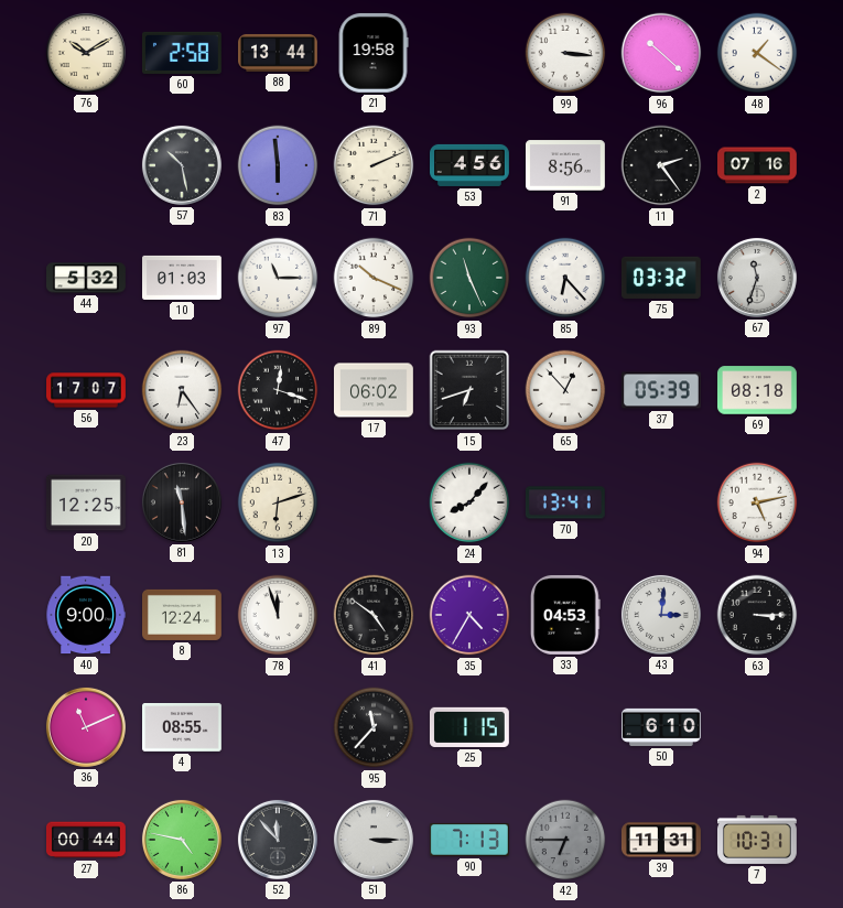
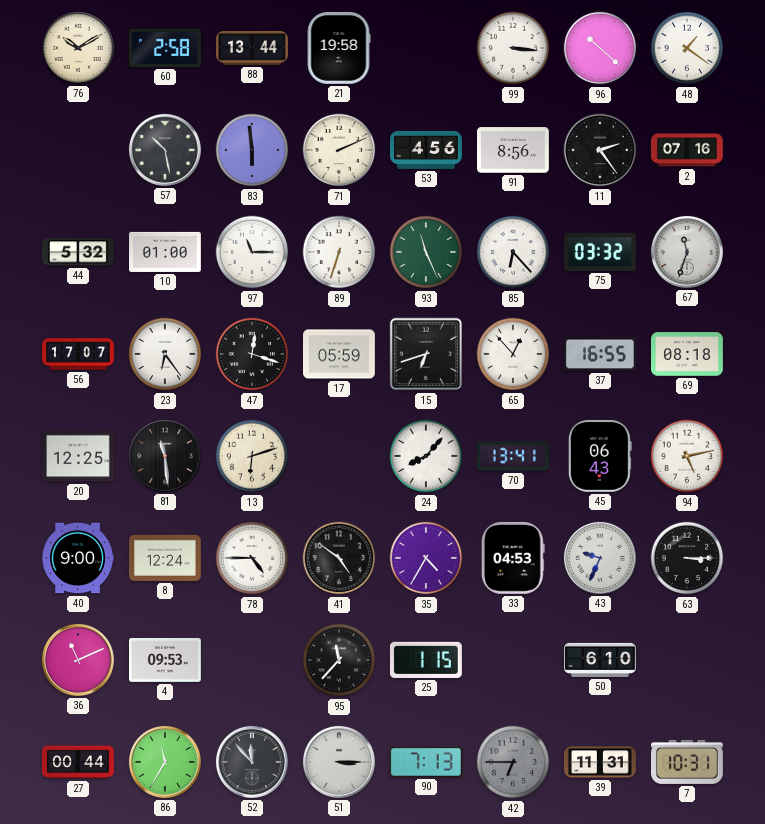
10: 01:03 -> 01:00 (166, 252)
89: 10:19 -> 6:33 (339, 252)
17: 06:02 -> 05:59 (340, 354)
37: 05:39 -> 16:55 (601, 354)
45: none -> 06:43 (600, 456)
78: 11:57 -> 4:45 (252, 558)
43: 3:01 -> 9:34 (600, 558)
4: 08:55 -> 09:53 (166, 661)
86: 4:47 -> 11:35 (165, 762)
